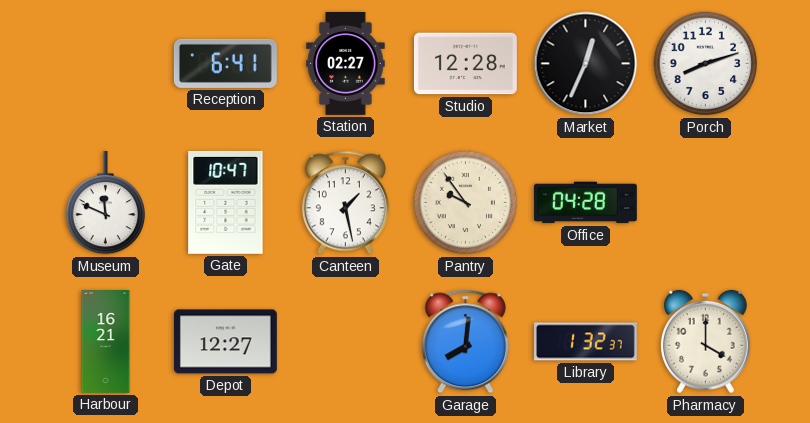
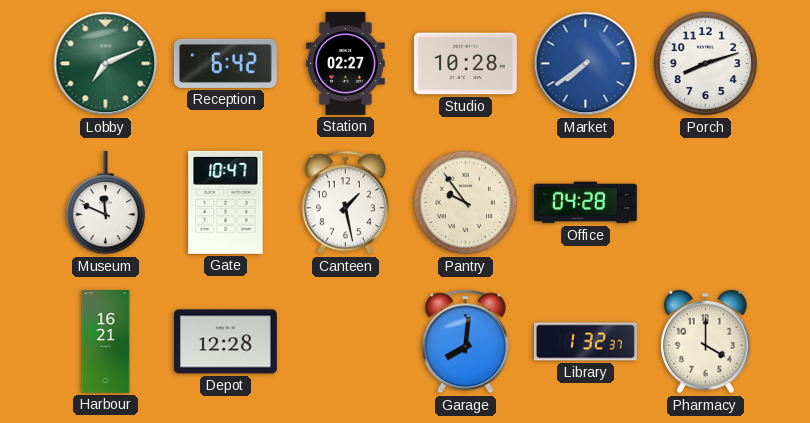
Lobby: none -> 7:11 (106, 64)
Reception: 6:41 -> 6:42 (225, 63)
Studio: 12:28 -> 10:28 (465, 64)
Market: 12:34 -> 7:39 (586, 64)
Market dial: black -> blue (586, 64)
Depot: 12:27 -> 12:28 (225, 342)
